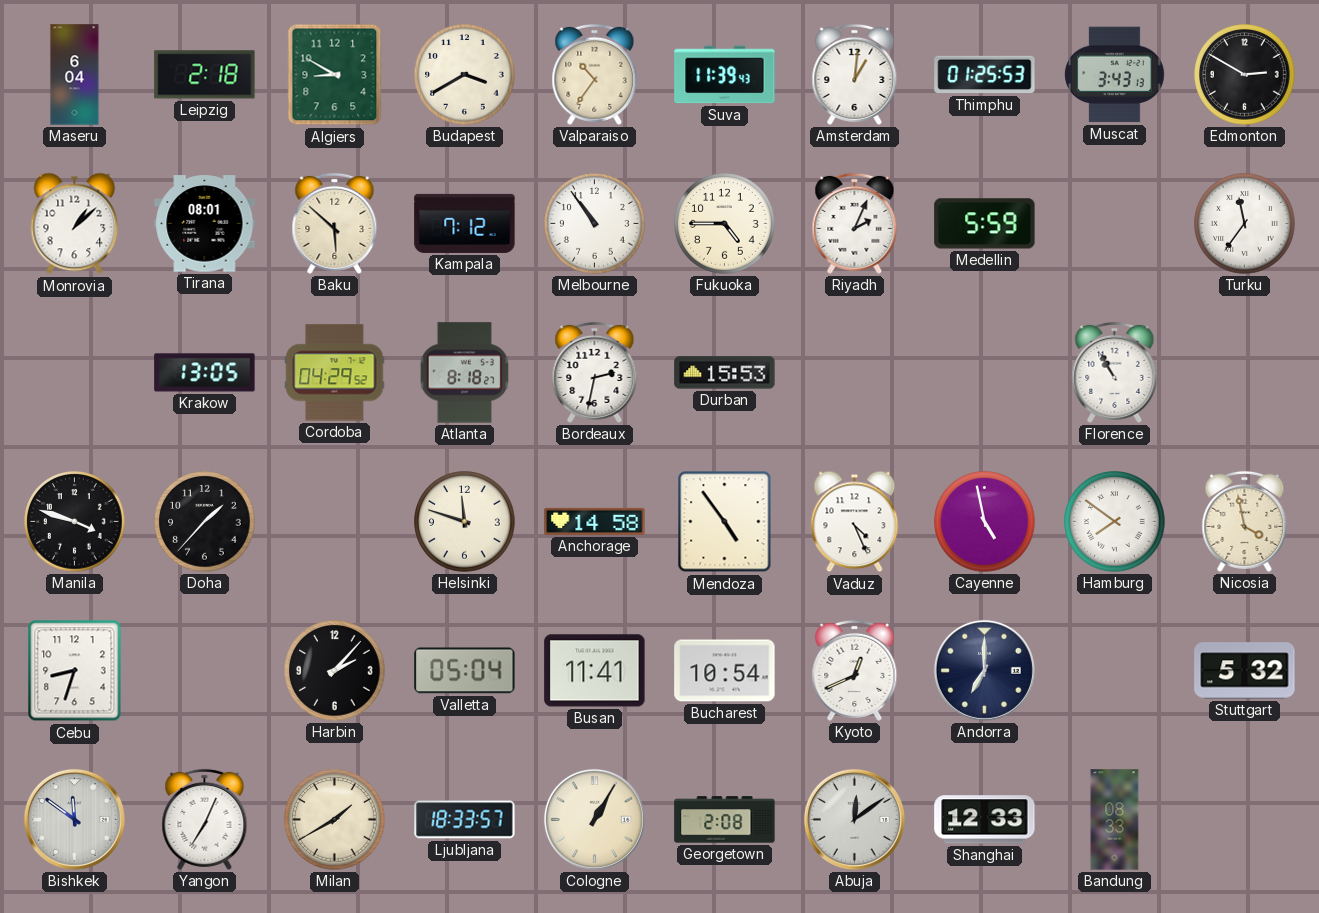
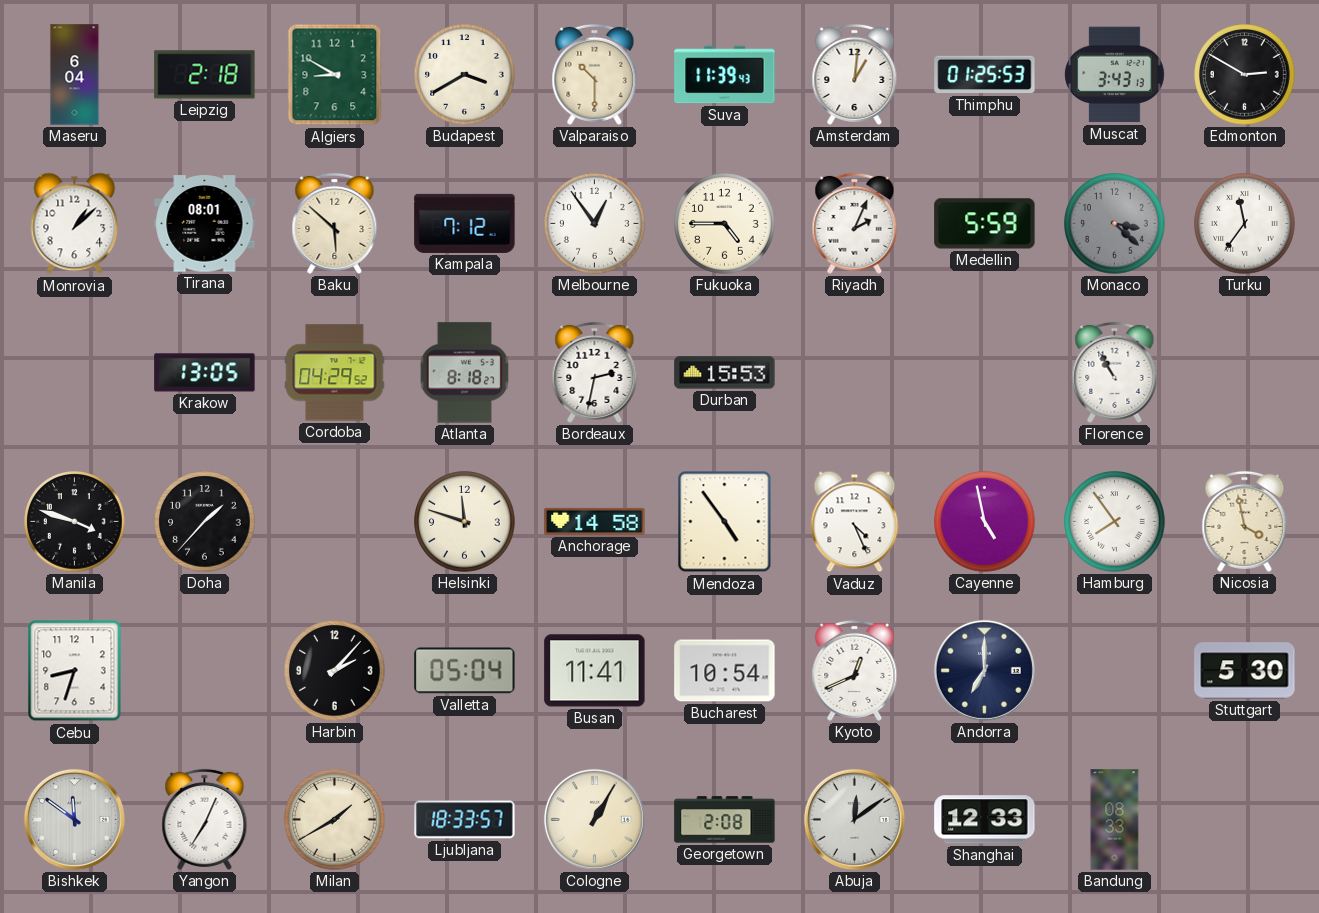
Valparaiso: 10:36 -> 10:30 (595, 74)
Melbourne: 10:54 -> 12:54 (595, 224)
Monaco: none -> 3:22 (1115, 224)
Hamburg: 7:51 -> 7:54 (1115, 522)
Stuttgart: 5:32 -> 5:30 (1245, 671)
